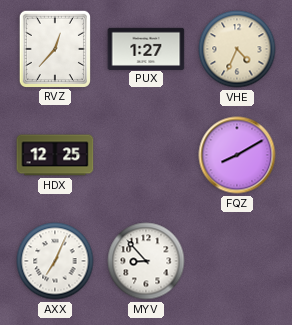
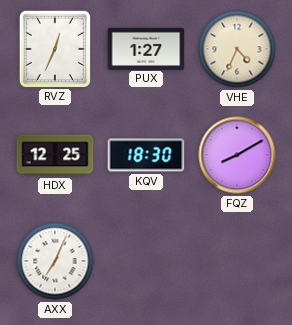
RVZ: 12:37 -> 12:34 (54, 48)
KQV: none -> 18:30 (146, 155)
MYV: 8:53 -> none (146, 261)
